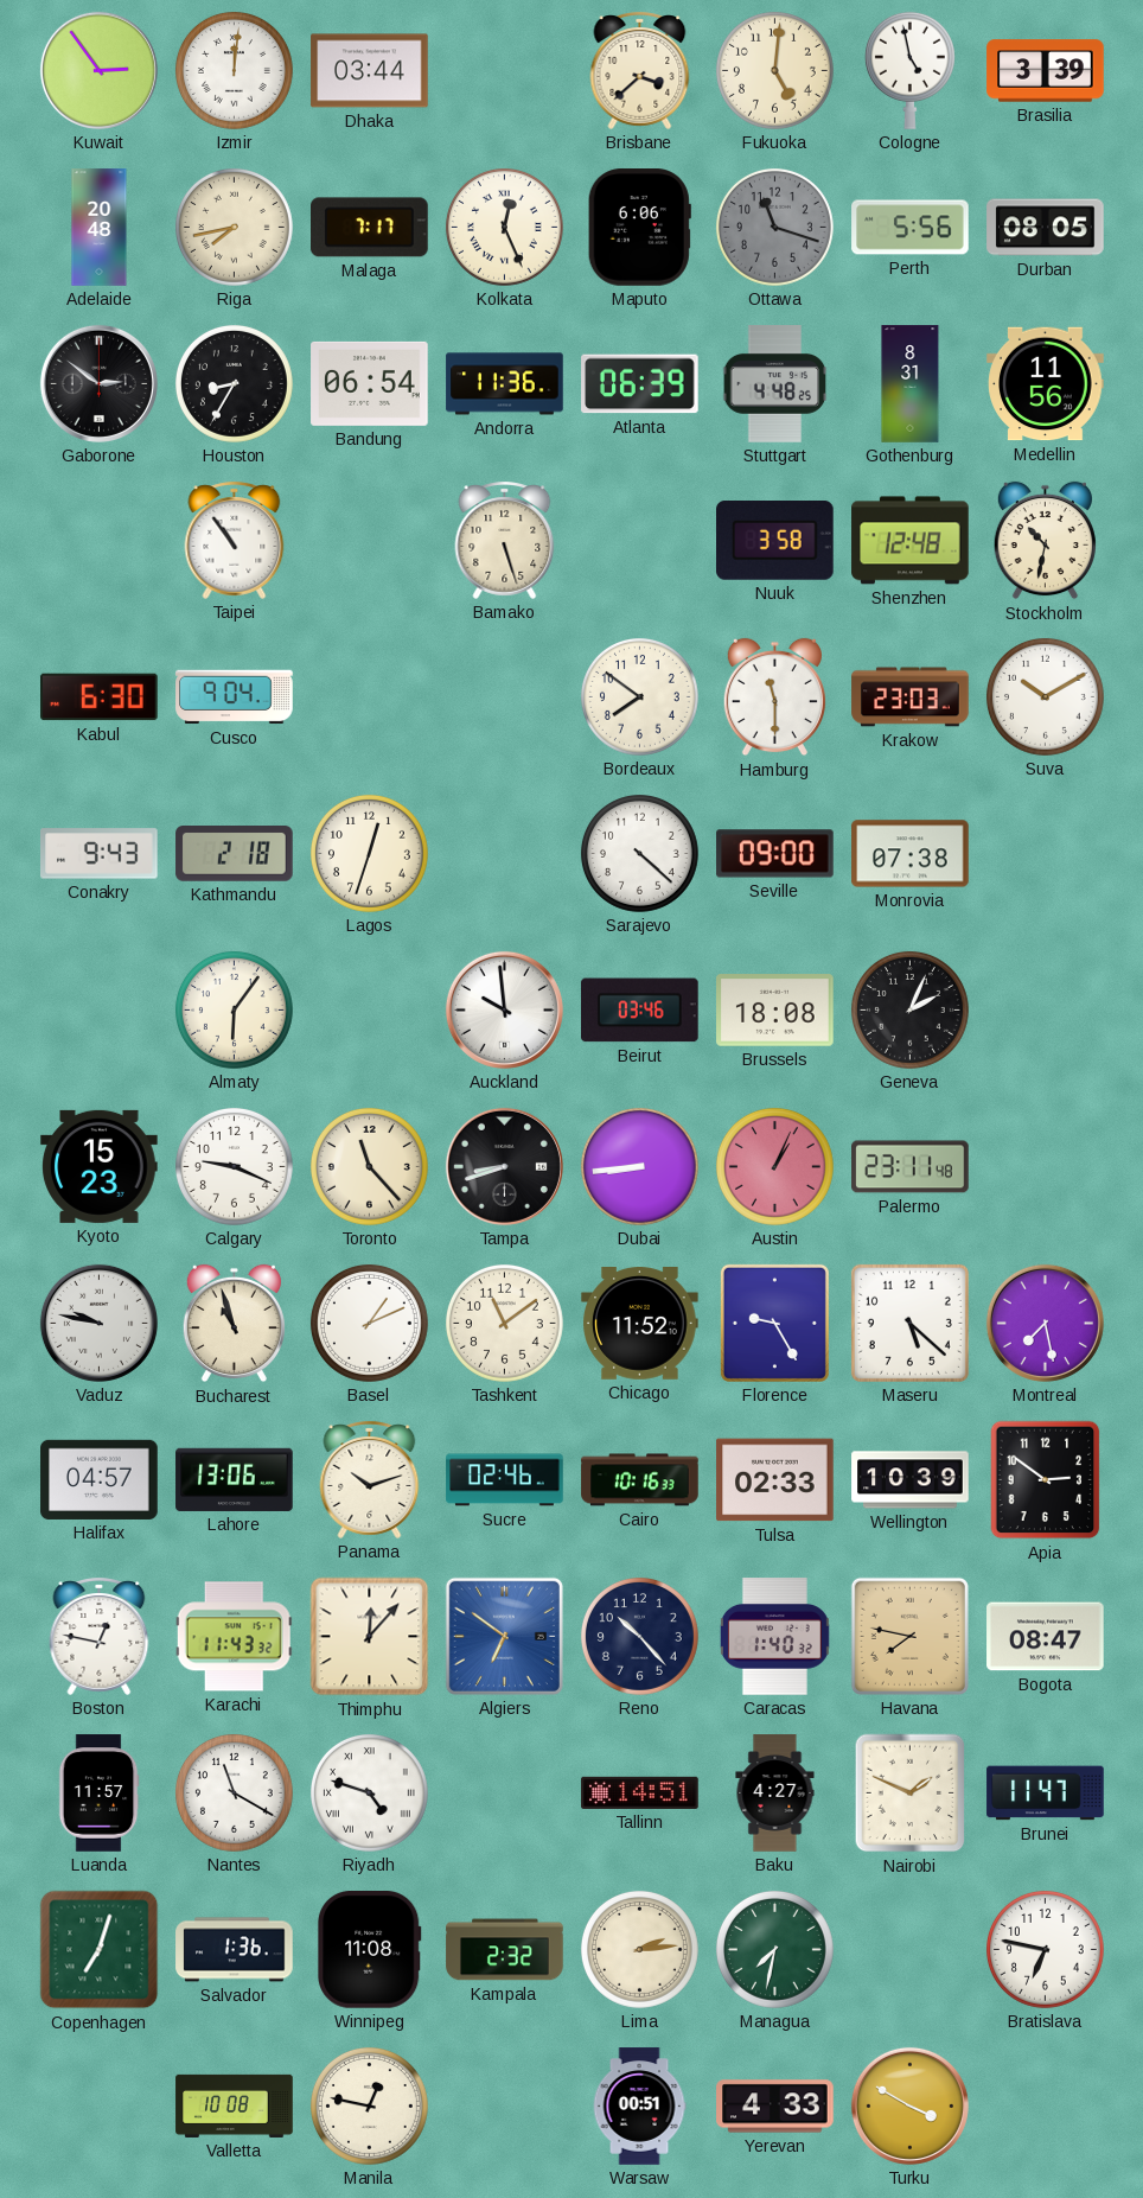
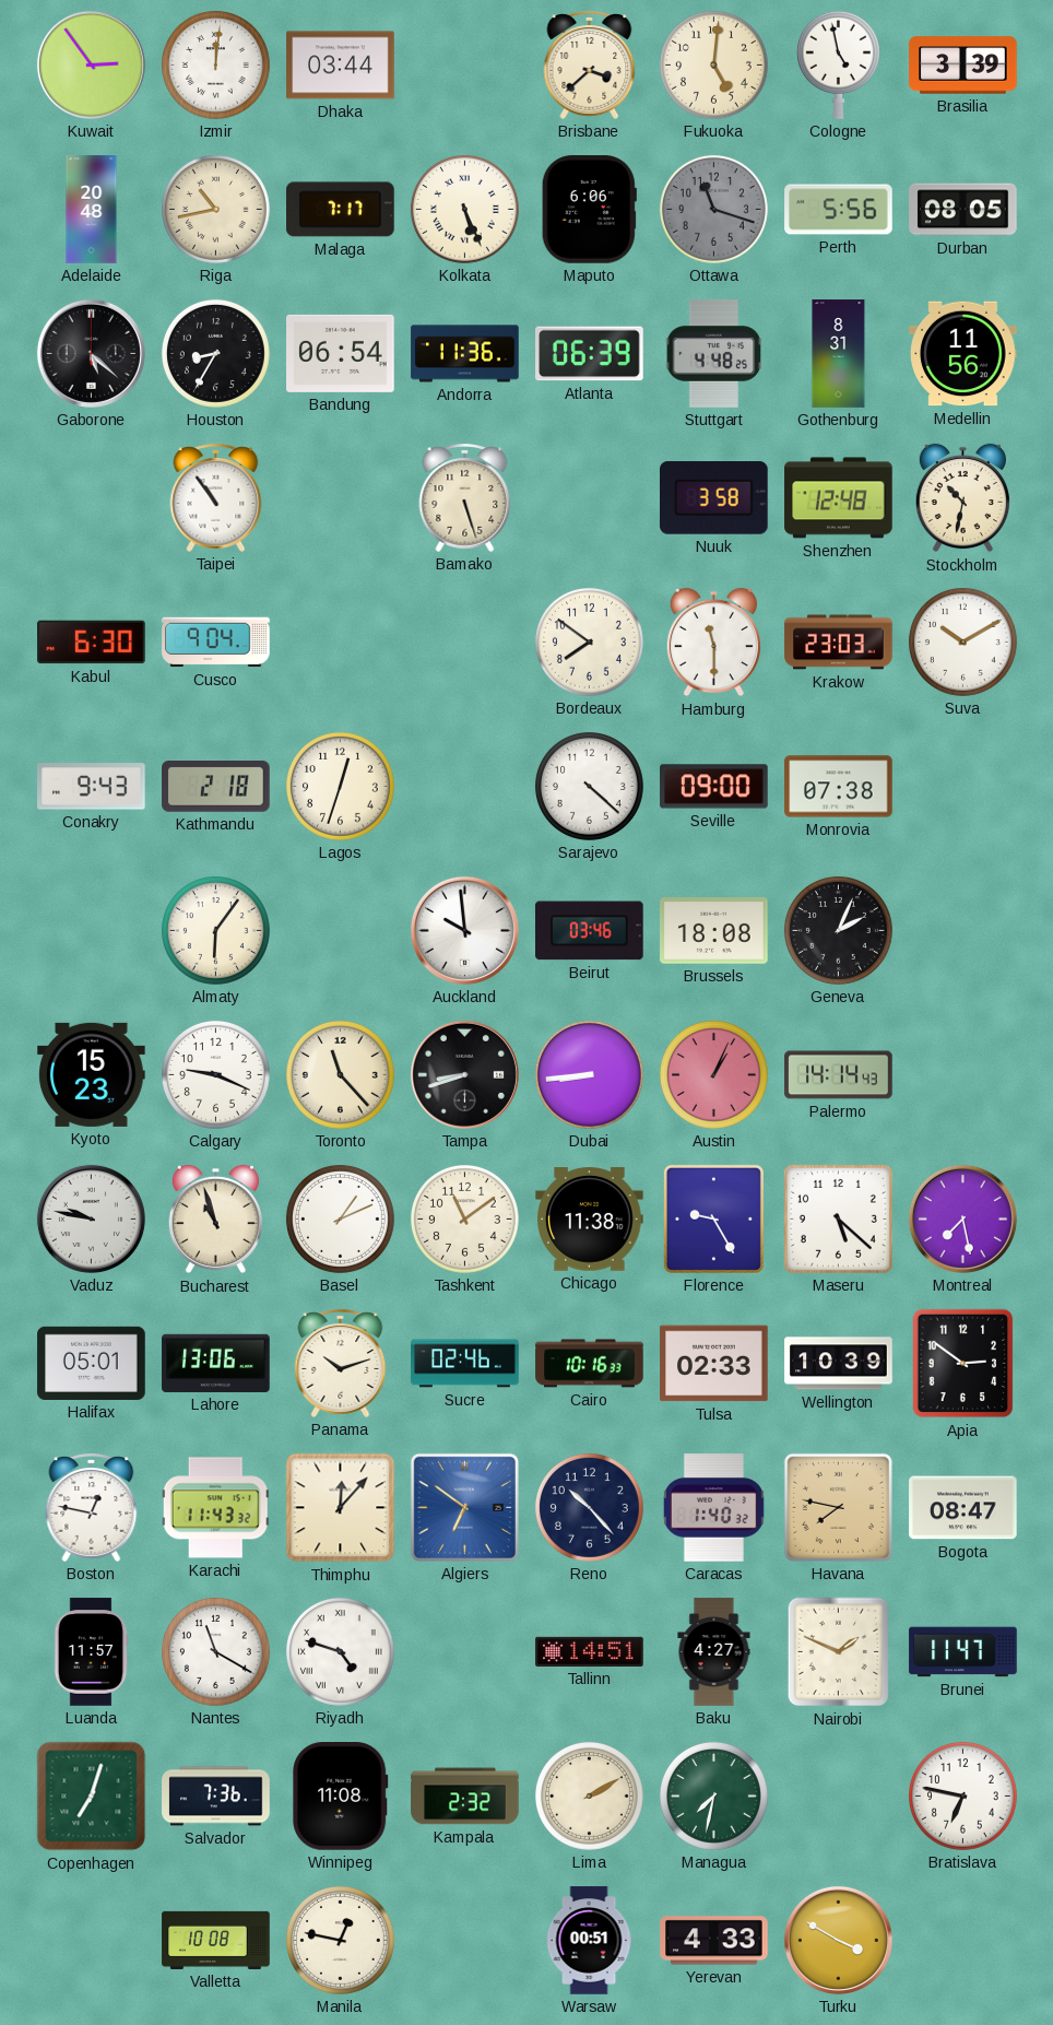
Riga: 7:43 -> 10:43 (215, 209)
Kolkata: 12:26 -> 5:26 (464, 209)
Gaborone: 2:51 -> 5:22 (91, 353)
Palermo: 23:11 -> 14:14 (839, 1075)
Chicago: 11:52 -> 11:38 (590, 1220)
Halifax: 04:57 -> 05:01 (92, 1363)
Salvador: 1:36 -> 7:36 (216, 1797)
Lima: 2:14 -> 2:10 (589, 1796)
